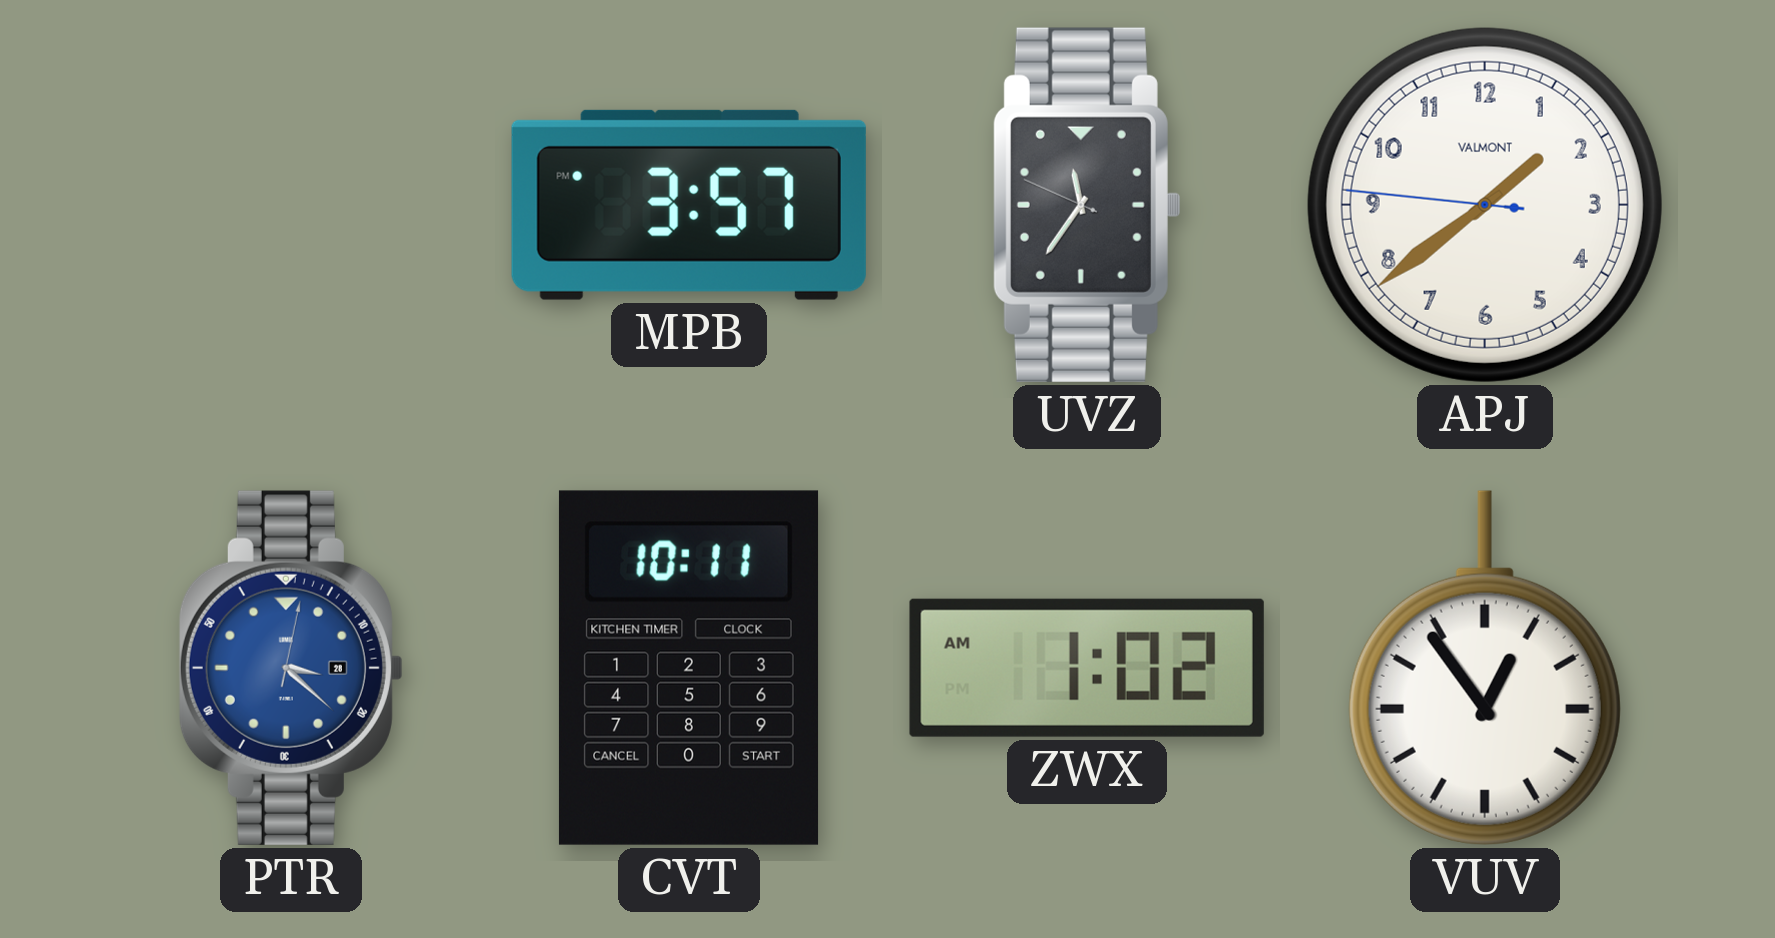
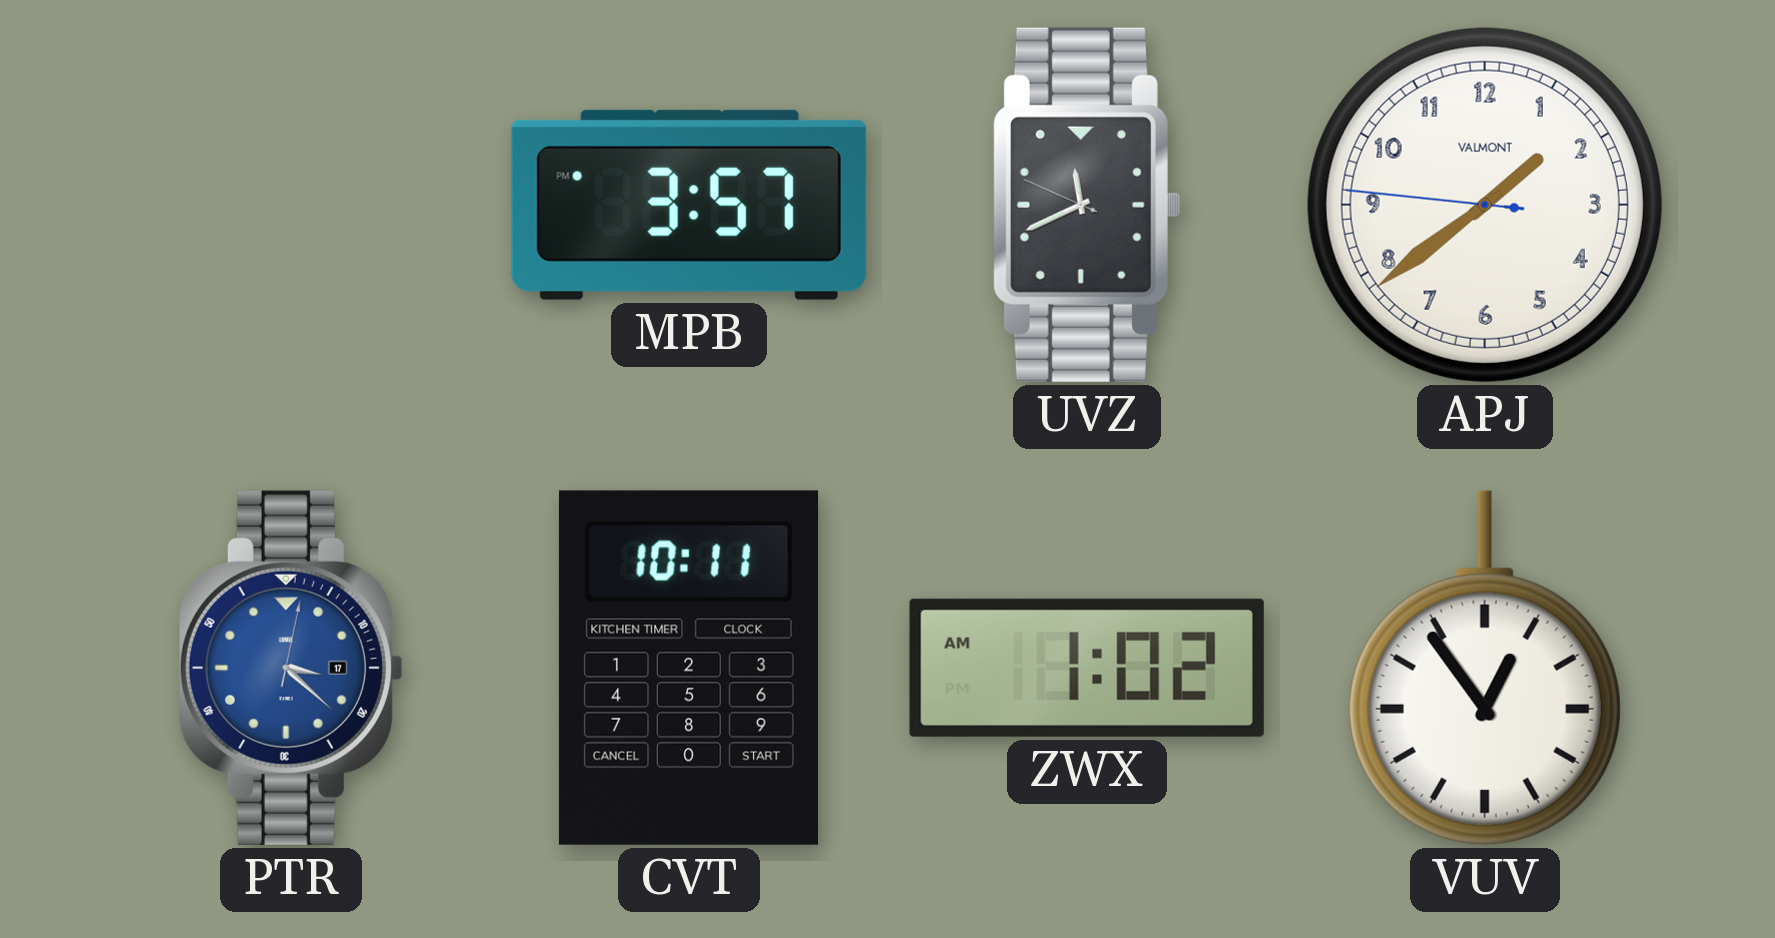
UVZ: 11:35 -> 11:40 (1086, 205)
PTR date: 28 -> 17 (291, 668)
